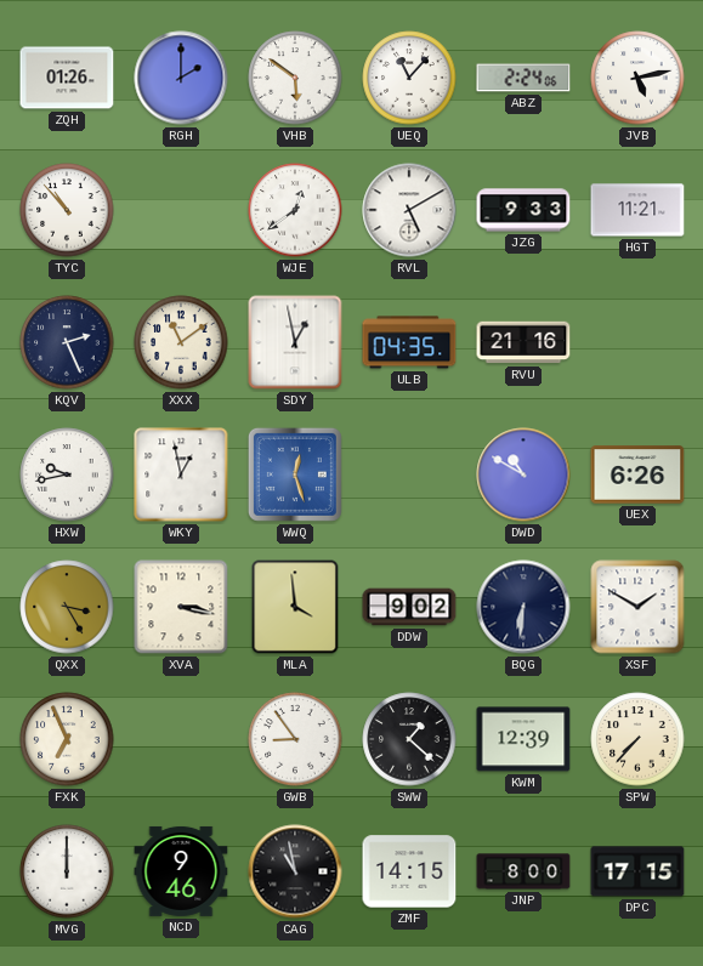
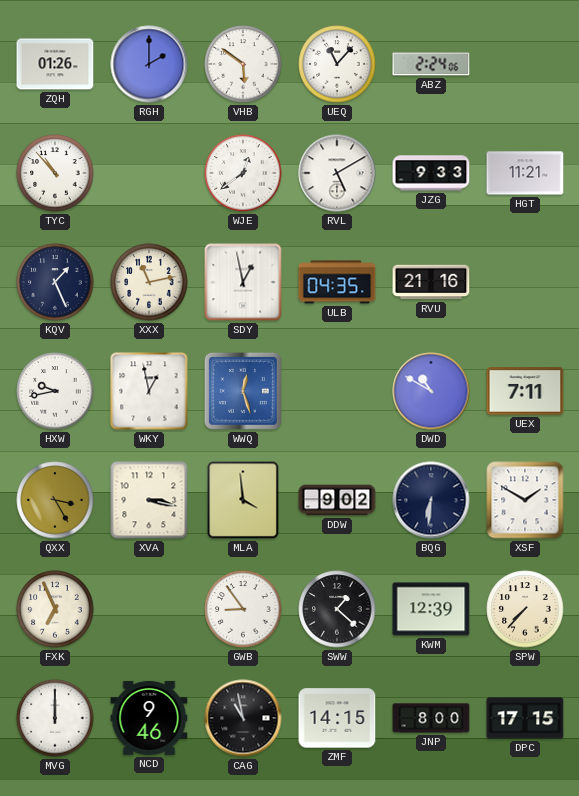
JVB: 5:13 -> none (637, 78)
KQV: 2:26 -> 1:26 (55, 282)
XXX: 11:09 -> 11:13 (149, 282)
UEX: 6:26 -> 7:11 (525, 391)
